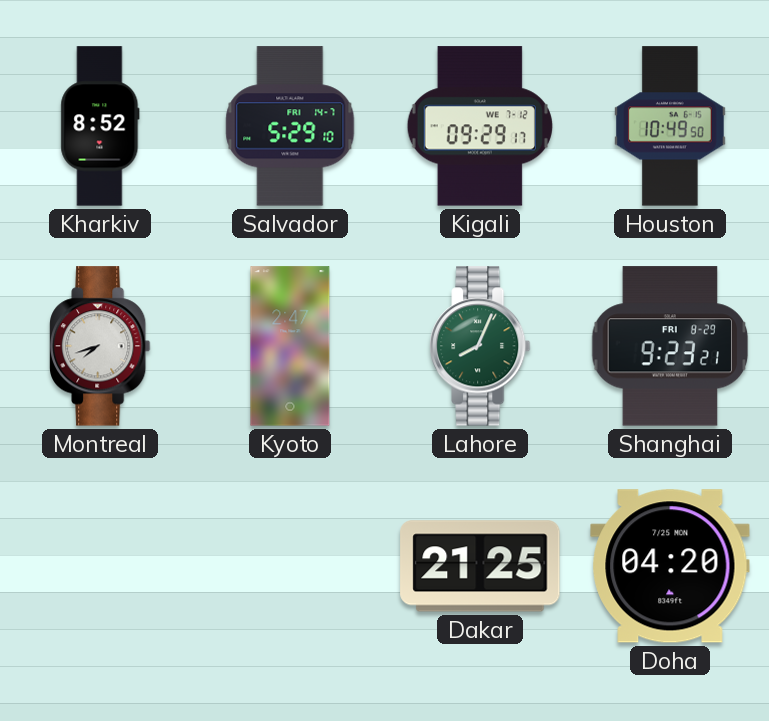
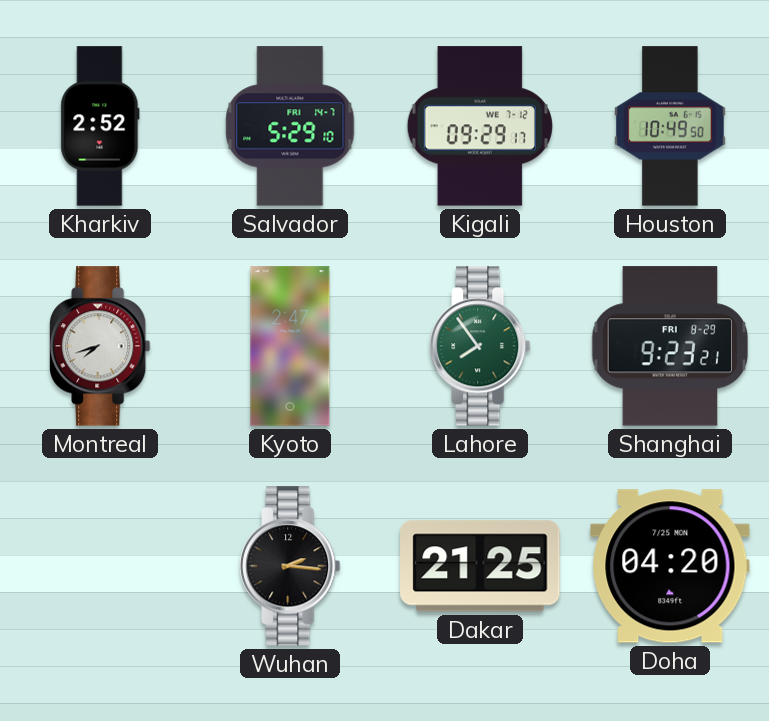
Kharkiv: 8:52 -> 2:52 (100, 126)
Lahore: 8:04 -> 7:54 (480, 346)
Wuhan: none -> 2:16 (290, 566)
